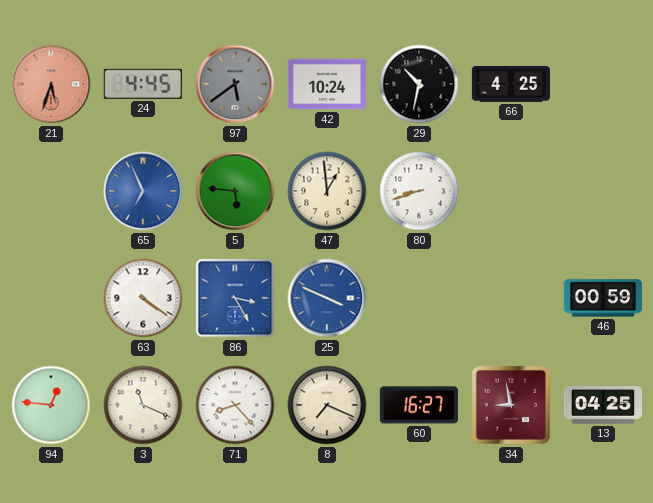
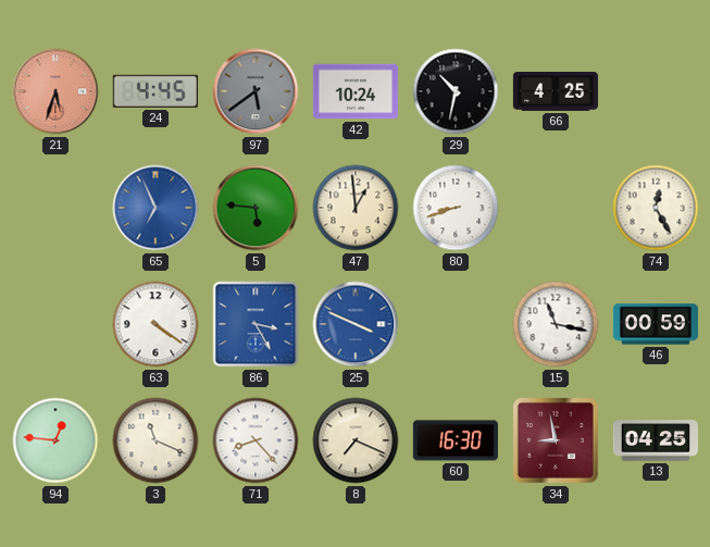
74: none -> 12:25 (656, 208)
15: none -> 11:17 (556, 324)
60: 16:27 -> 16:30 (456, 440)
